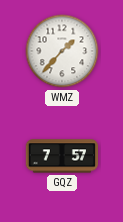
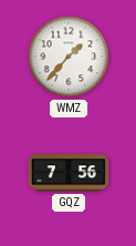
GQZ: 7:57 -> 7:56 (67, 173)
